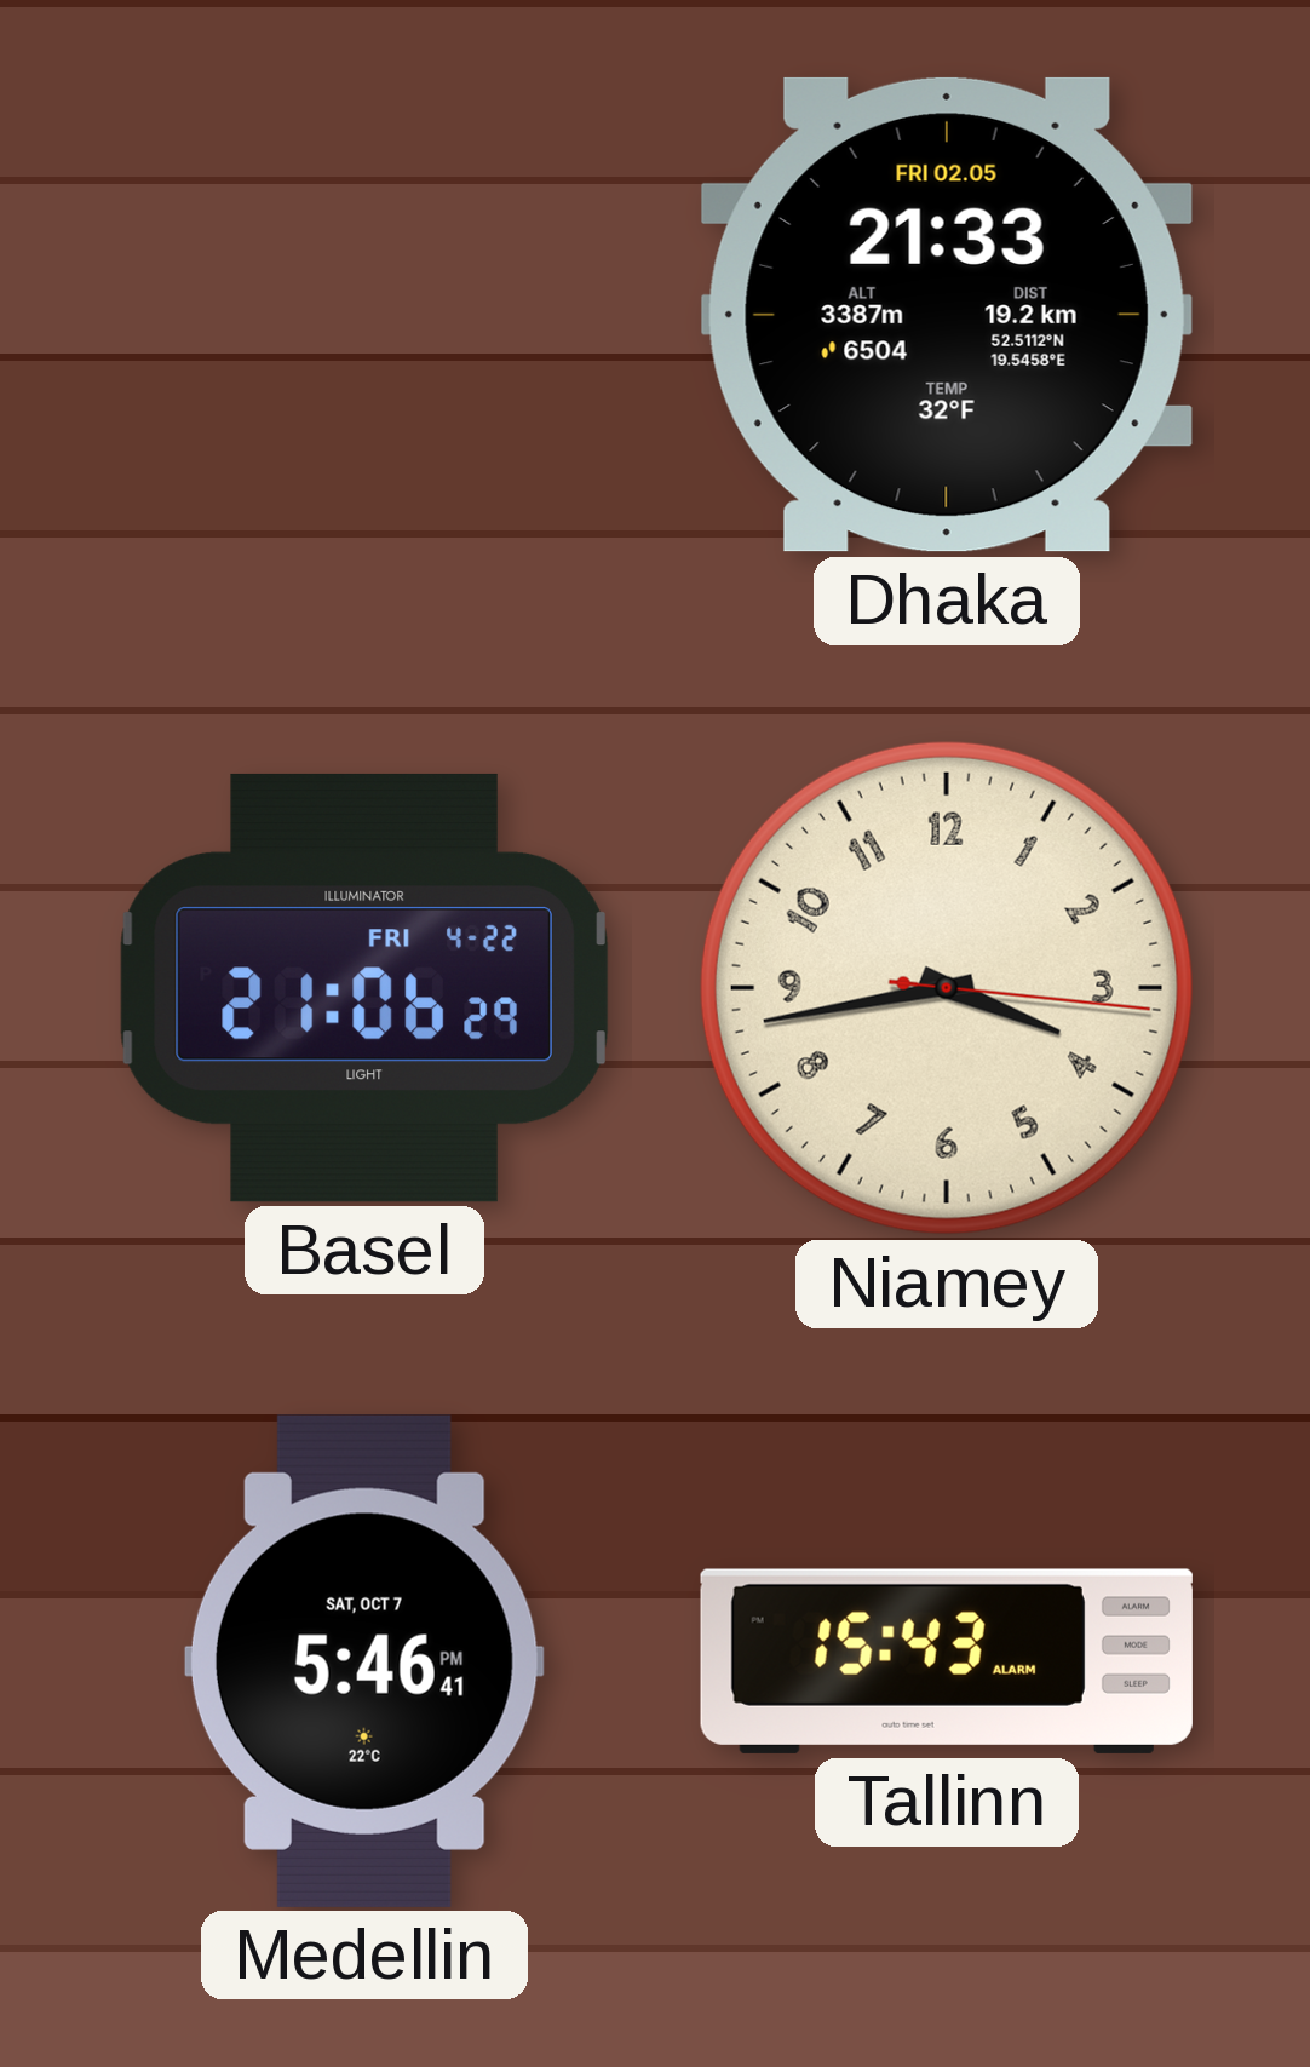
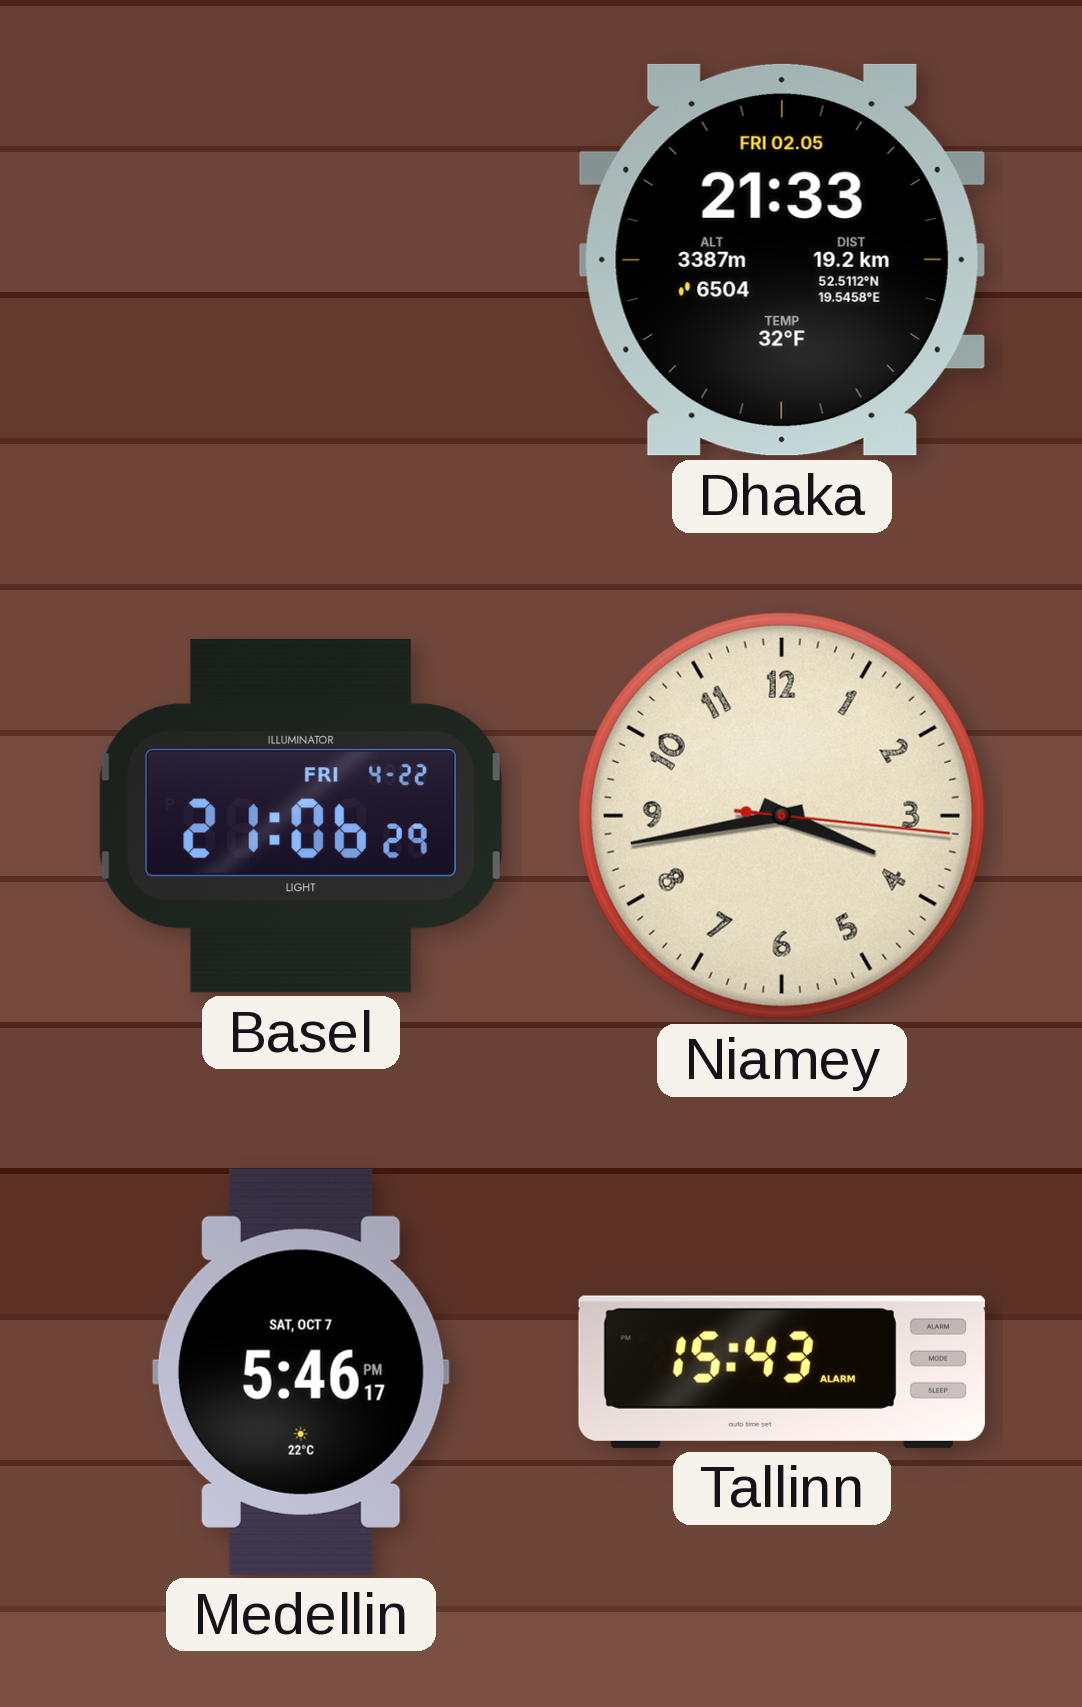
Medellin: 5:46:41 PM -> 5:46:17 PM (301, 1372)
